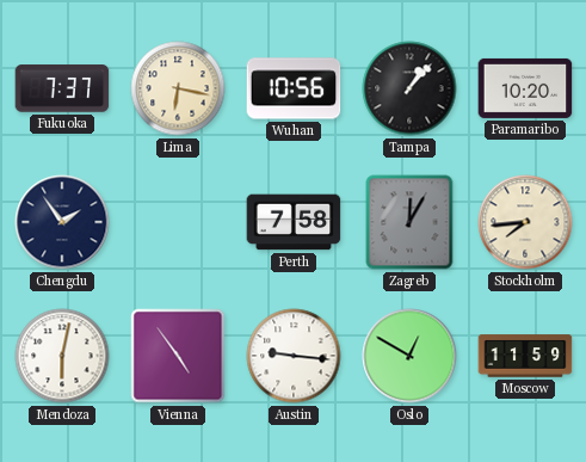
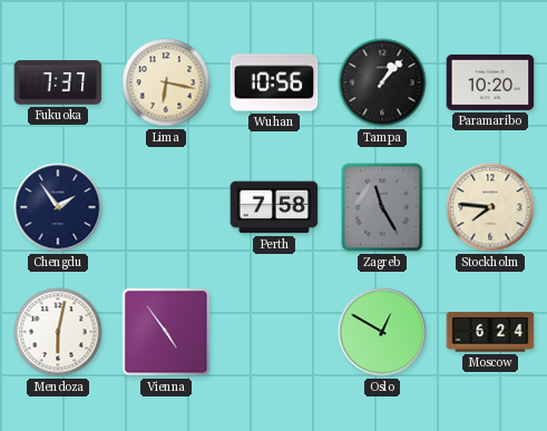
Zagreb: 12:05 -> 11:25 (382, 207)
Stockholm: 7:44 -> 7:46 (490, 207)
Austin: 9:16 -> none (294, 356)
Moscow: 11:59 -> 6:24 (490, 332)
